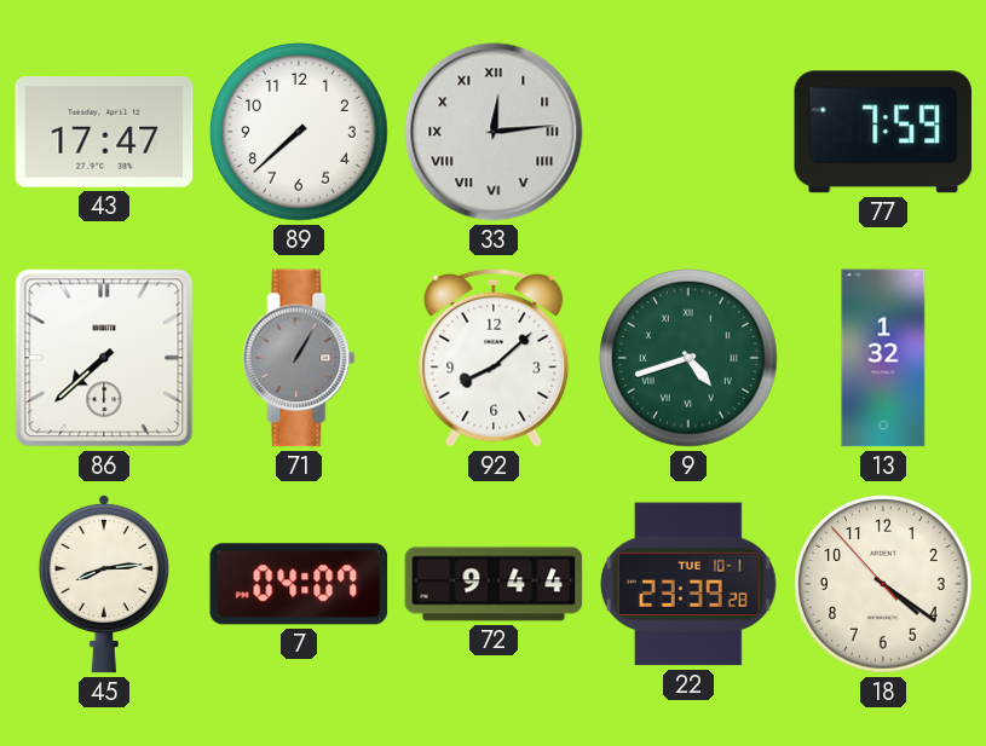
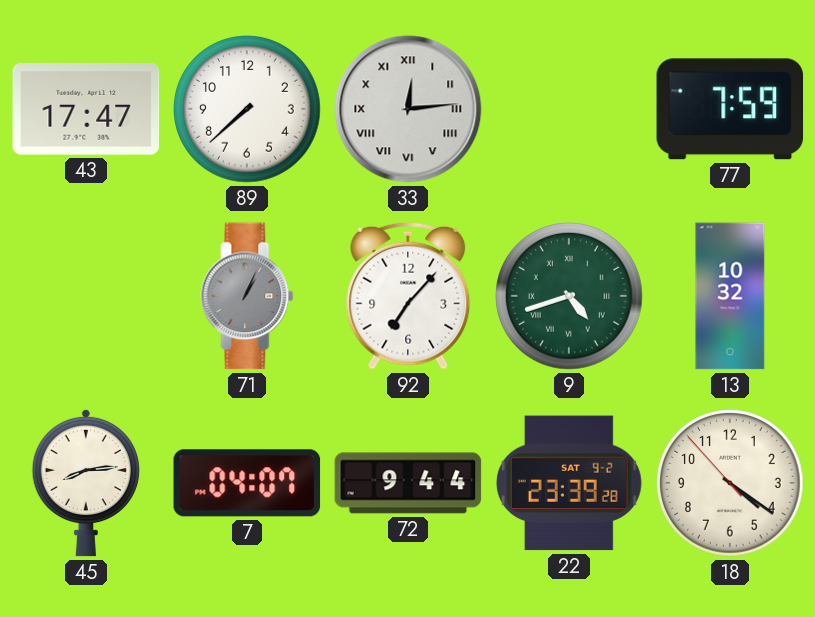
86: 7:38 -> none (104, 358)
71: 1:05 -> 1:04 (247, 296)
92: 8:08 -> 7:07 (408, 296)
13: 1:32 -> 10:32 (730, 296)
22 date: TUE 10-1 -> SAT 9-2 (569, 483)
